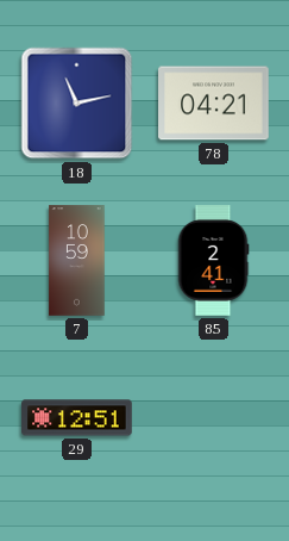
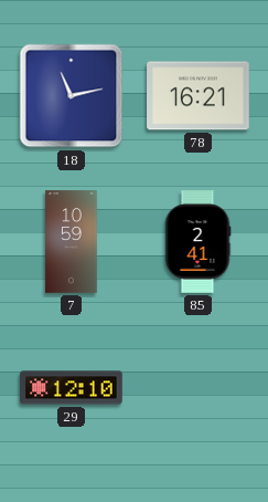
78: 04:21 -> 16:21 (199, 96)
29: 12:51 -> 12:10 (72, 388)
